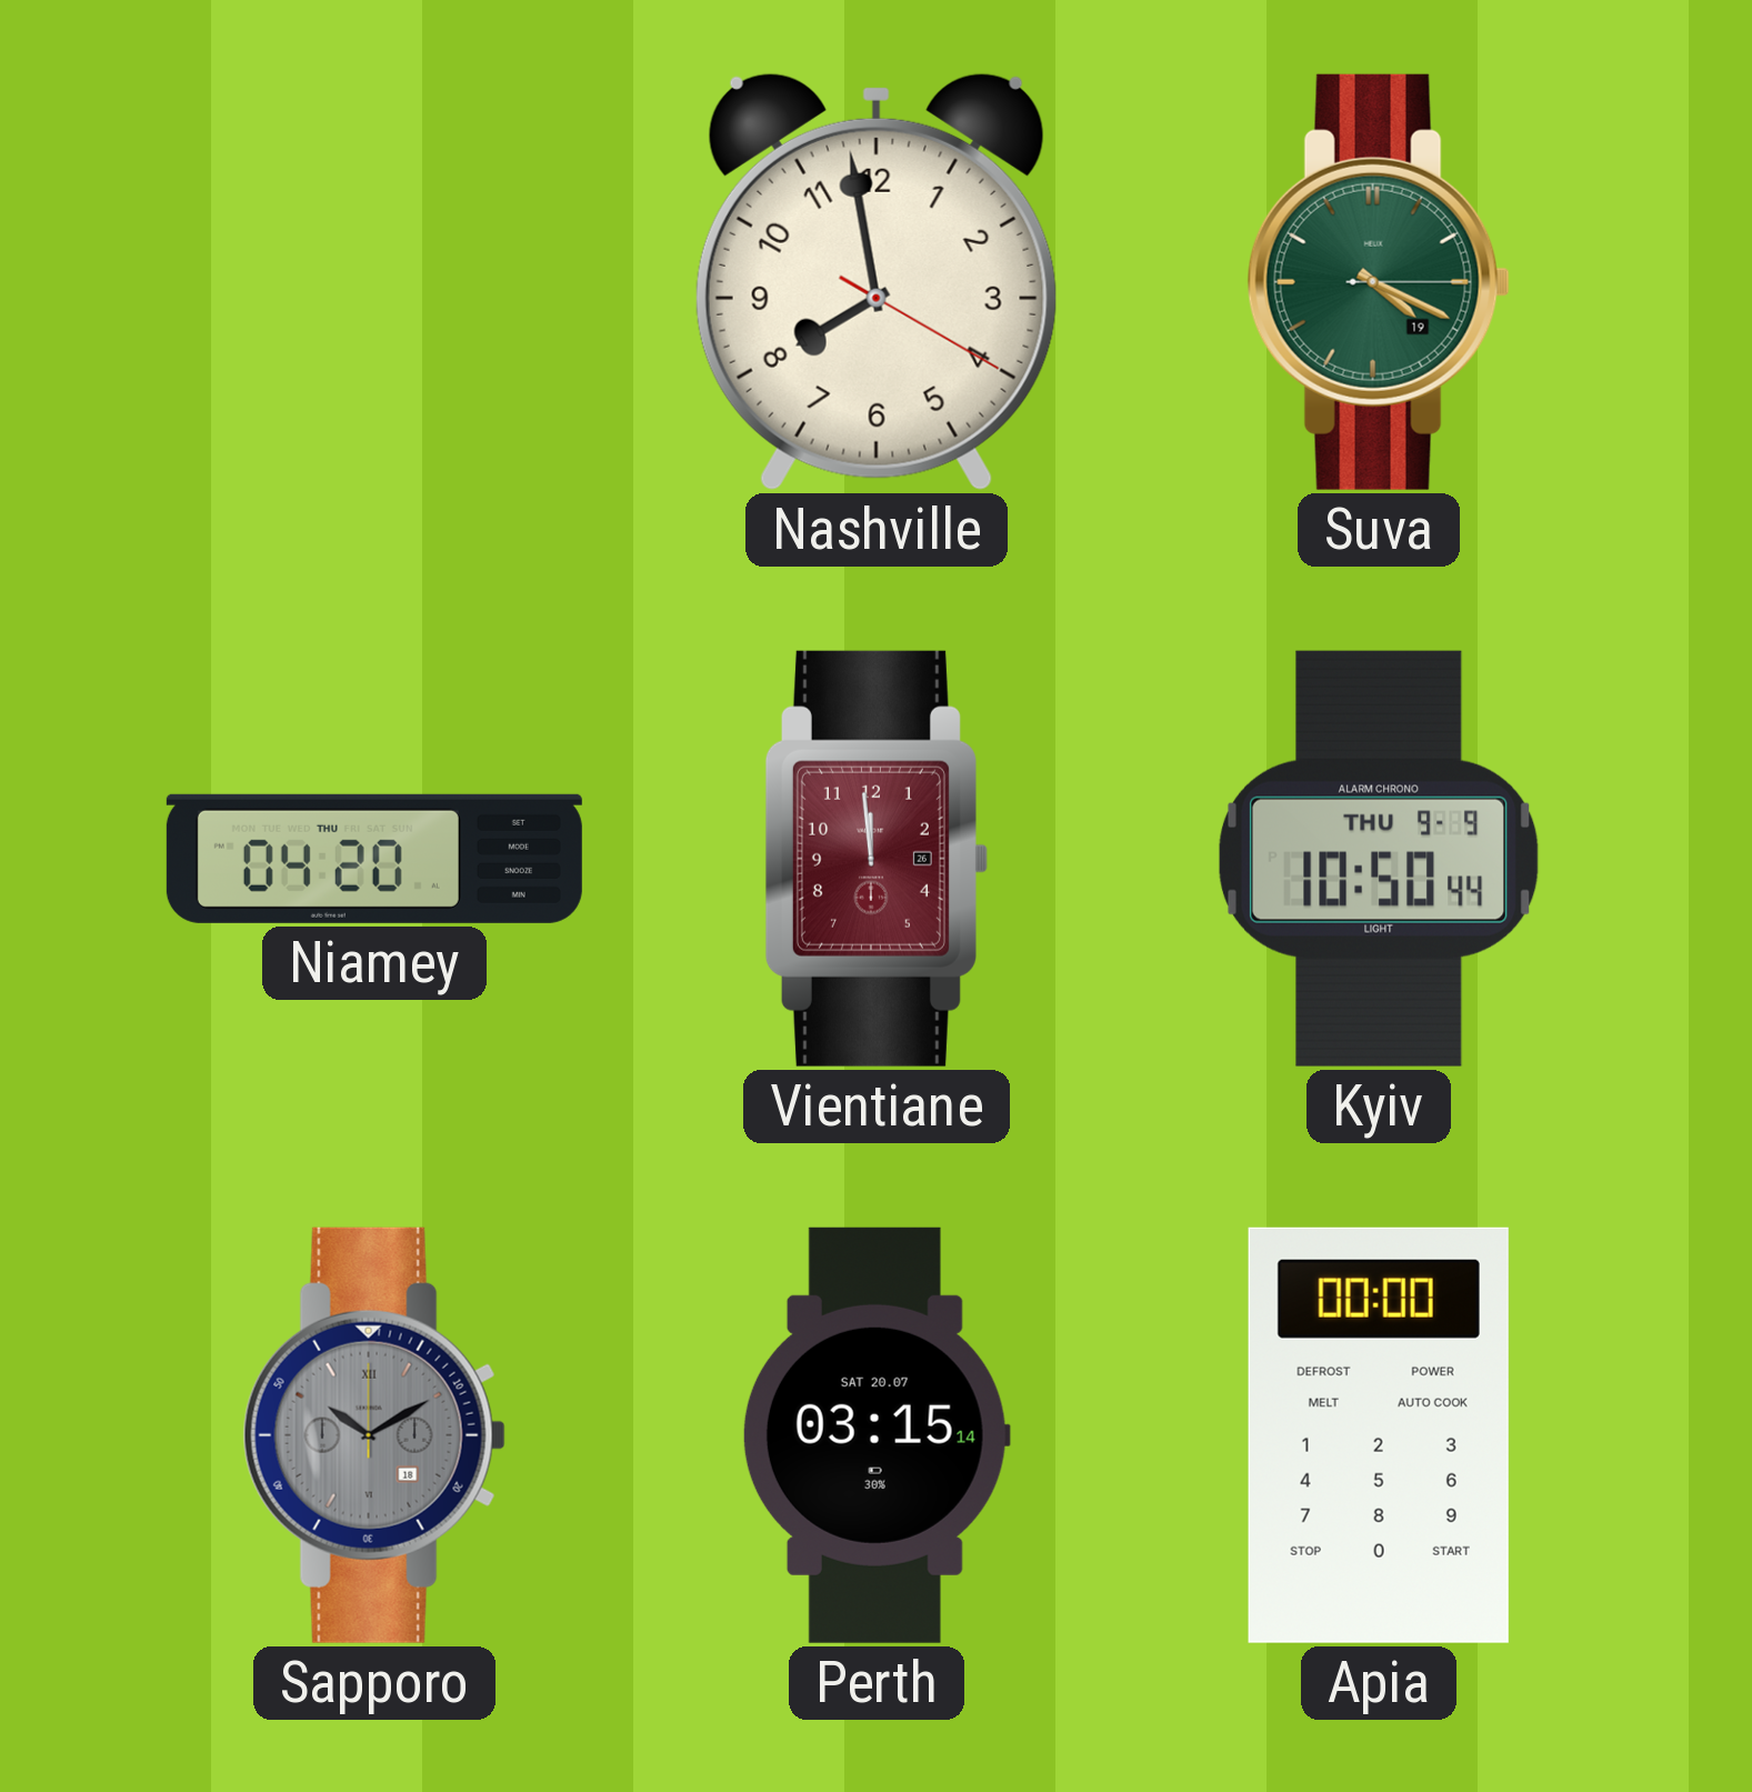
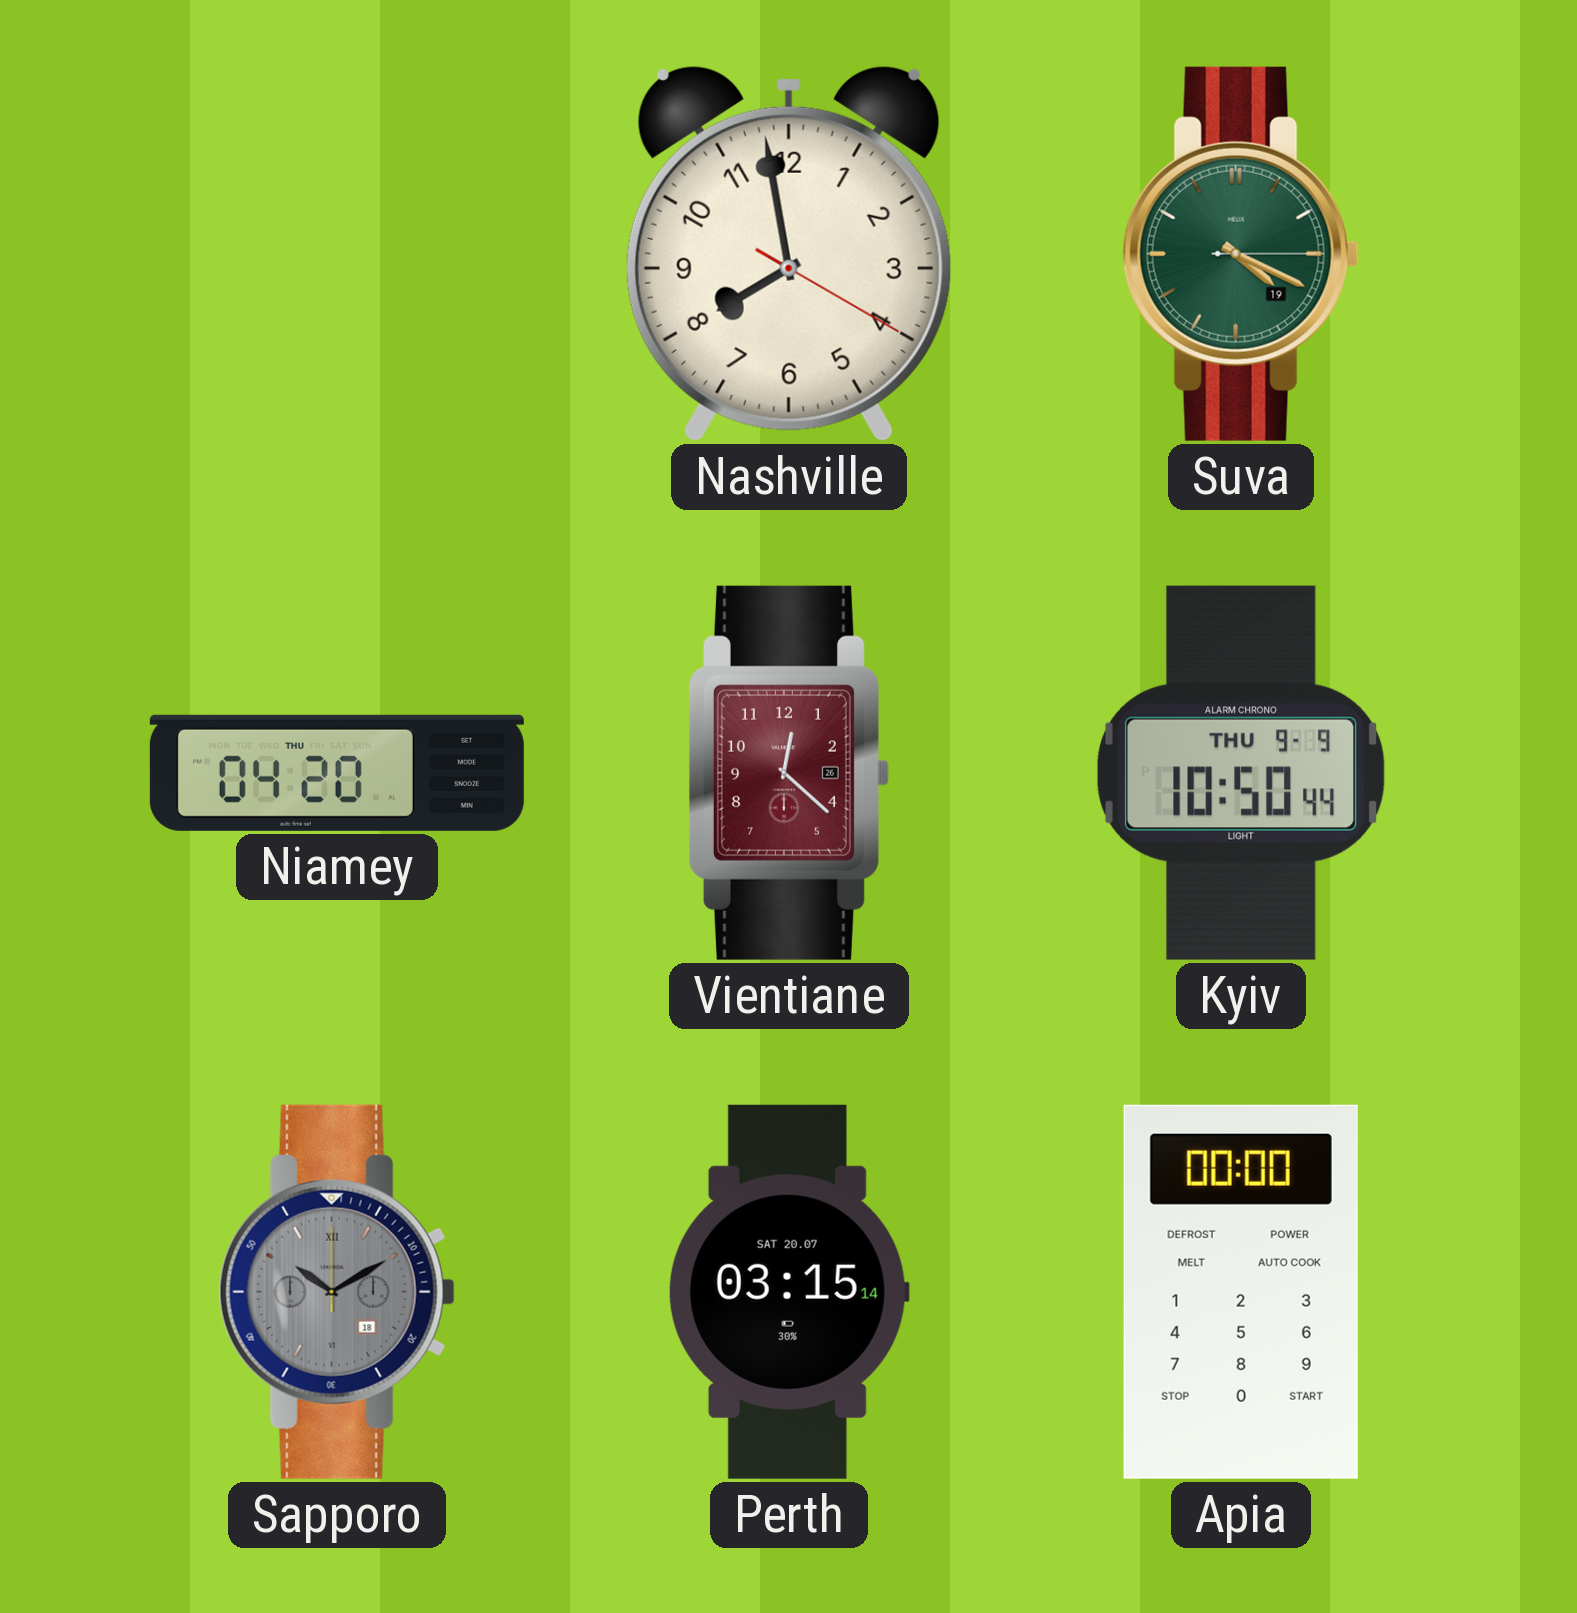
Vientiane: 11:59 -> 12:22 (789, 773)
